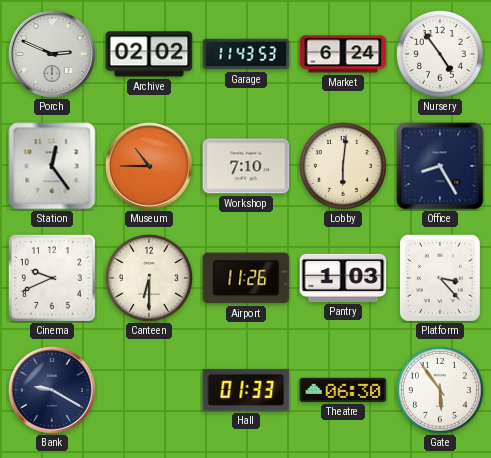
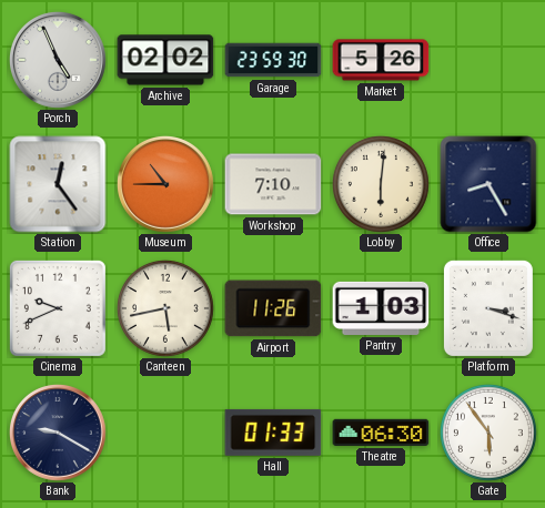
Porch: 2:49 -> 4:56 (58, 60)
Garage: 11:43 -> 23:59 (273, 60)
Market: 6:24 -> 5:26 (381, 60)
Nursery: 4:54 -> none (440, 54)
Canteen: 6:30 -> 5:43 (165, 308)
Platform: 3:23 -> 3:18 (488, 308)
